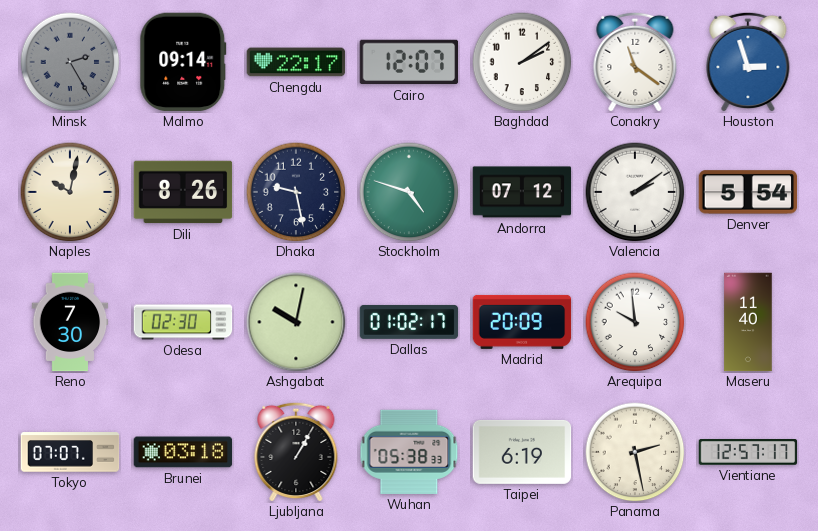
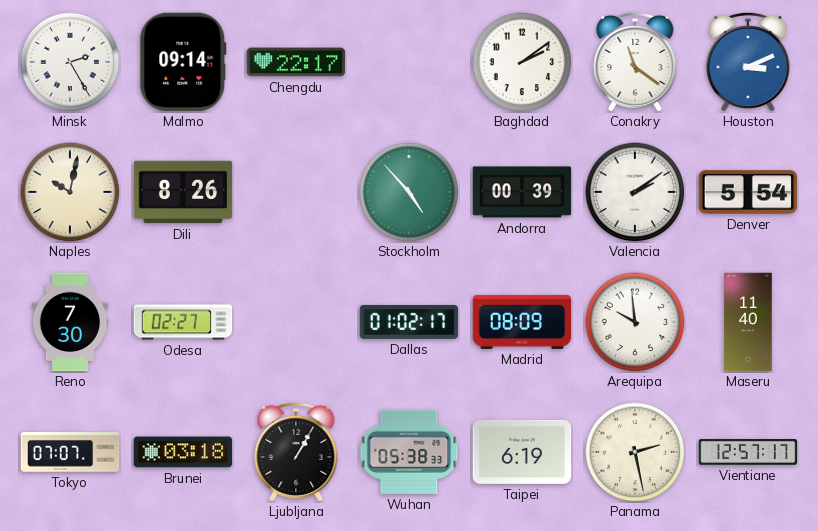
Minsk dial: grey -> white (70, 62)
Cairo: 12:07 -> none (409, 62)
Houston: 2:57 -> 3:11 (748, 62)
Dhaka: 9:28 -> none (296, 192)
Stockholm: 4:48 -> 4:53 (409, 192)
Andorra: 07:12 -> 00:39 (522, 192)
Odesa: 02:30 -> 02:27 (183, 322)
Ashgabat: 10:02 -> none (296, 322)
Madrid: 20:09 -> 08:09 (522, 322)
